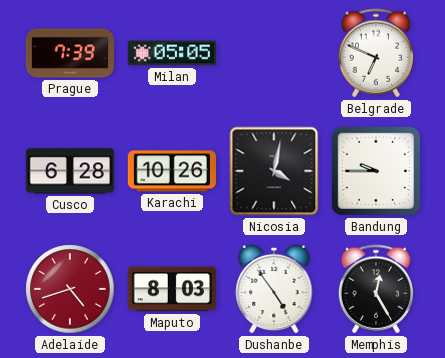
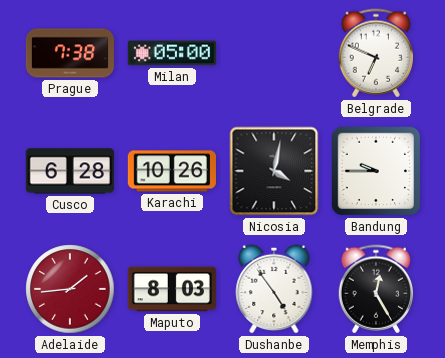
Prague: 7:39 -> 7:38 (69, 53)
Milan: 05:05 -> 05:00 (171, 53)
Adelaide: 4:42 -> 1:44 (70, 289)
